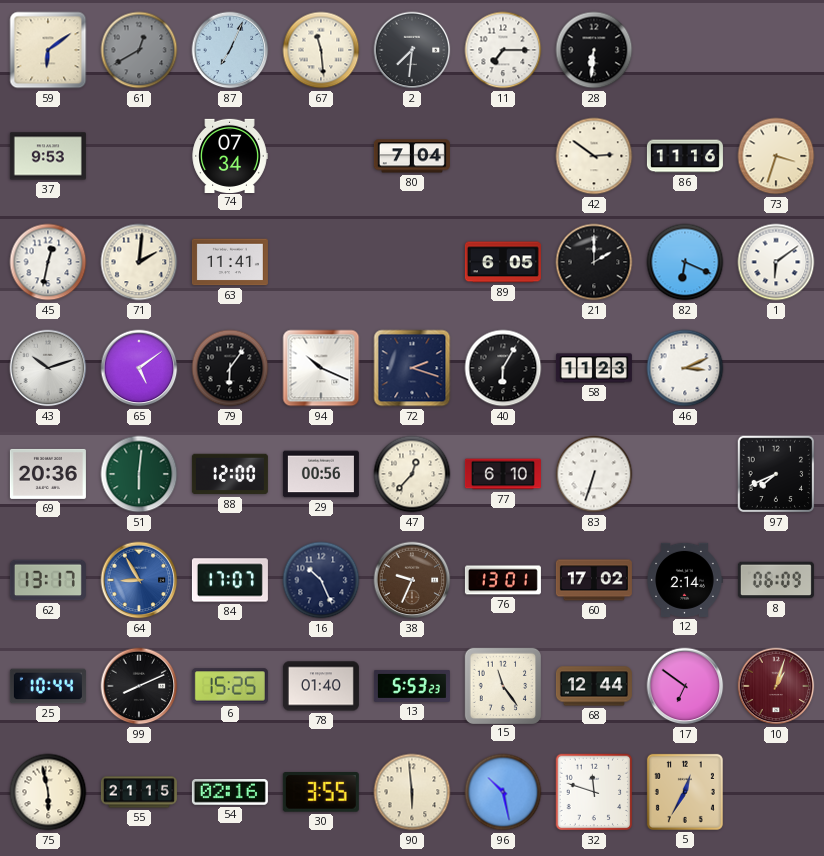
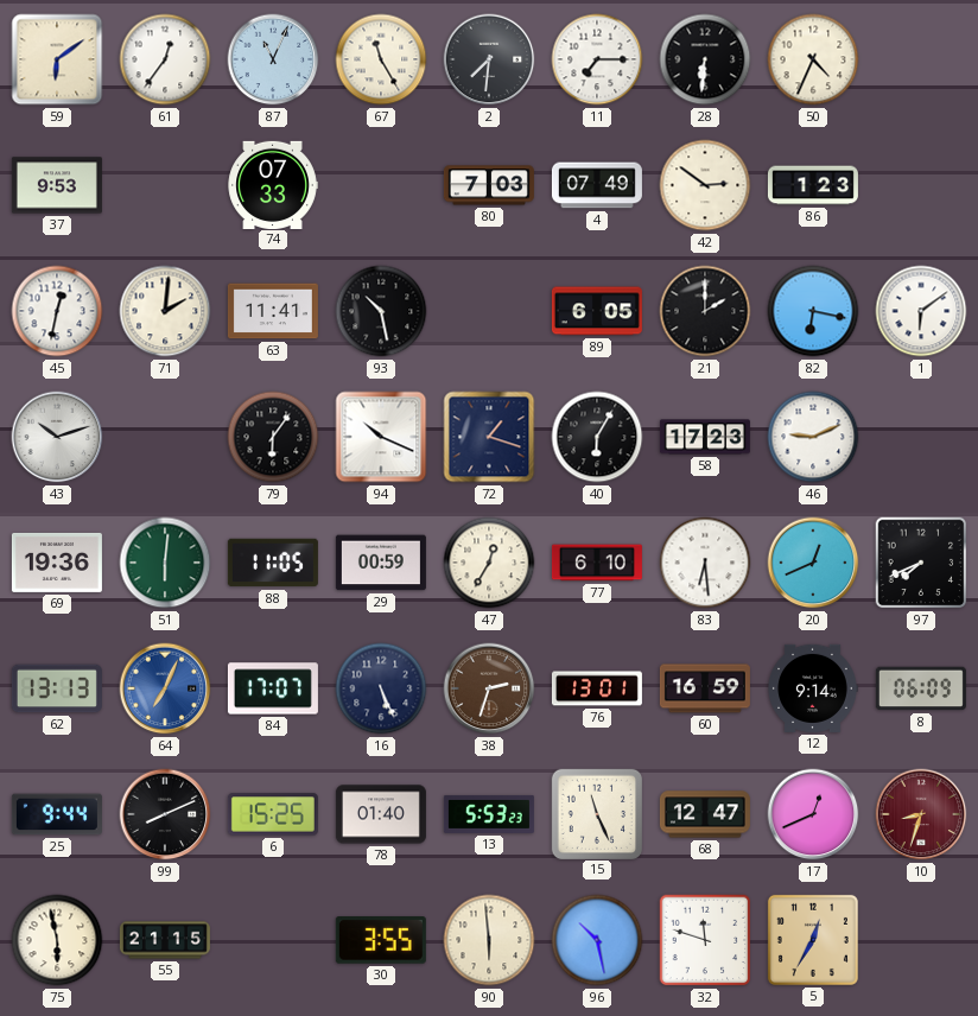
61: 12:40 -> 12:36 (165, 59)
61 dial: grey -> white (165, 59)
87: 7:04 -> 11:04 (273, 59)
67: 11:29 -> 11:25 (381, 59)
50: none -> 4:34 (813, 59)
74: 07:34 -> 07:33 (273, 184)
80: 7:04 -> 7:03 (489, 185)
4: none -> 07:49 (597, 185)
86: 11:16 -> 1:23 (813, 185)
73: 3:33 -> none (776, 156)
93: none -> 10:28 (381, 311)
82: 6:19 -> 6:17 (813, 311)
65: 5:09 -> none (139, 368)
72: 2:18 -> 1:18 (489, 437)
58: 11:23 -> 17:23 (705, 437)
46: 3:11 -> 9:11 (813, 437)
69: 20:36 -> 19:36 (57, 563)
88: 12:00 -> 11:05 (273, 563)
29: 00:56 -> 00:59 (381, 563)
47: 12:37 -> 12:35 (489, 563)
83: 6:33 -> 6:29 (705, 563)
20: none -> 12:41 (813, 563)
62: 13:17 -> 13:13 (57, 688)
64: 8:55 -> 7:04 (165, 688)
16: 10:26 -> 5:26 (381, 688)
38: 9:34 -> 2:33 (489, 688)
60: 17:02 -> 16:59 (705, 688)
12: 2:14 -> 9:14 (813, 688)
25: 10:44 -> 9:44 (57, 814)
15: 11:24 -> 11:26 (596, 813)
68: 12:44 -> 12:47 (705, 814)
17: 6:51 -> 12:41 (813, 814)
10: 1:03 -> 8:33 (921, 814)
54: 02:16 -> none (230, 793)
